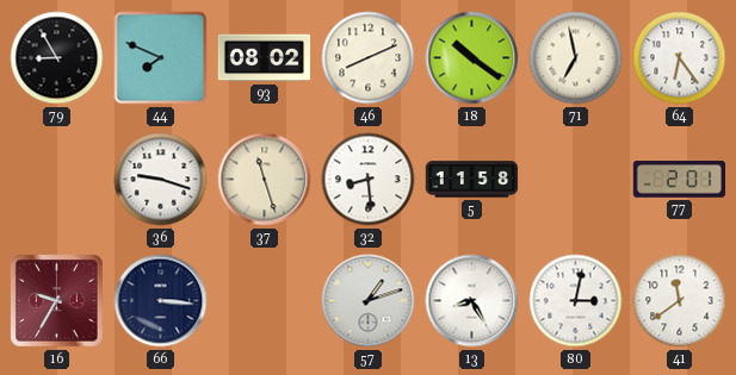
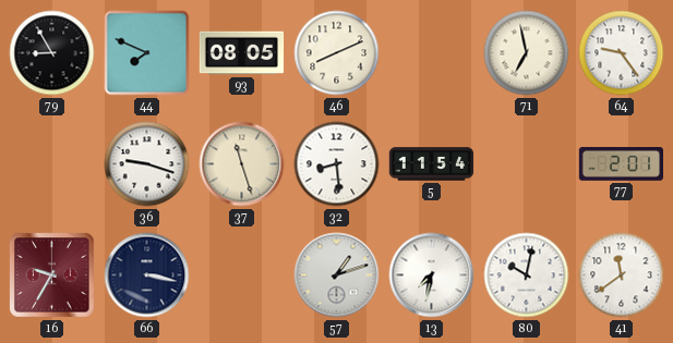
93: 08:02 -> 08:05 (242, 53)
18: 10:21 -> none (472, 58)
64: 6:24 -> 9:24 (622, 53)
5: 11:58 -> 11:54 (432, 164)
66: 3:16 -> 3:17 (147, 275)
13: 8:25 -> 7:32 (432, 275)
80: 3:02 -> 10:02 (527, 275)
